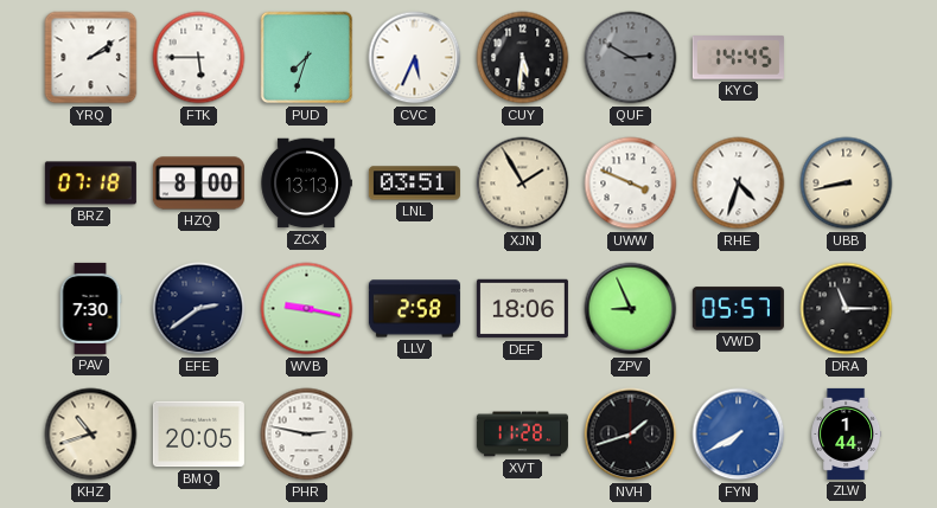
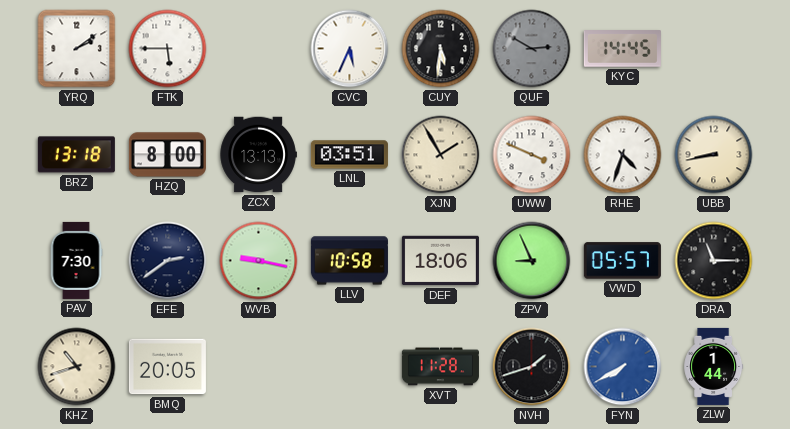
PUD: 7:33 -> none (307, 58)
BRZ: 07:18 -> 13:18 (76, 155)
LLV: 2:58 -> 10:58 (349, 261)
PHR: 2:47 -> none (307, 435)
